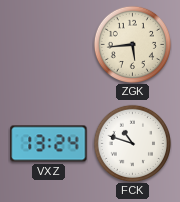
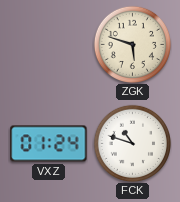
ZGK: 5:44 -> 5:48 (132, 44)
VXZ: 13:24 -> 01:24 (49, 144)
